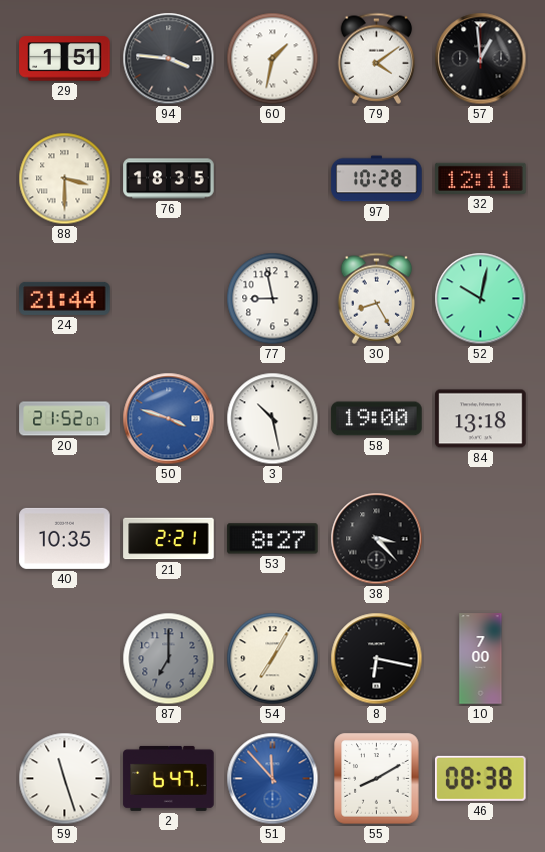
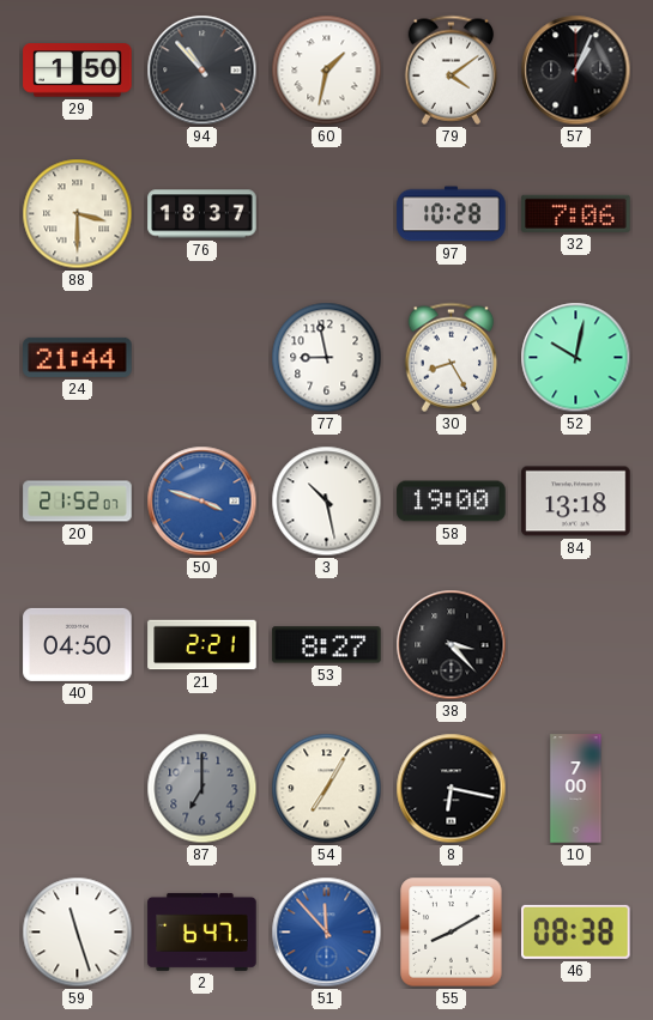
29: 1:51 -> 1:50 (78, 71)
94: 3:46 -> 10:53 (202, 71)
57: 12:59 -> 1:04 (576, 71)
76: 18:35 -> 18:37 (202, 214)
32: 12:11 -> 7:06 (576, 213)
40: 10:35 -> 04:50 (78, 644)
